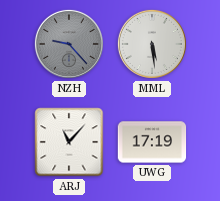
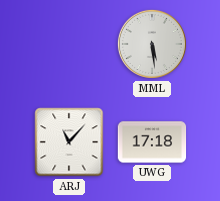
NZH: 9:23 -> none (69, 44)
UWG: 17:19 -> 17:18 (152, 142)
